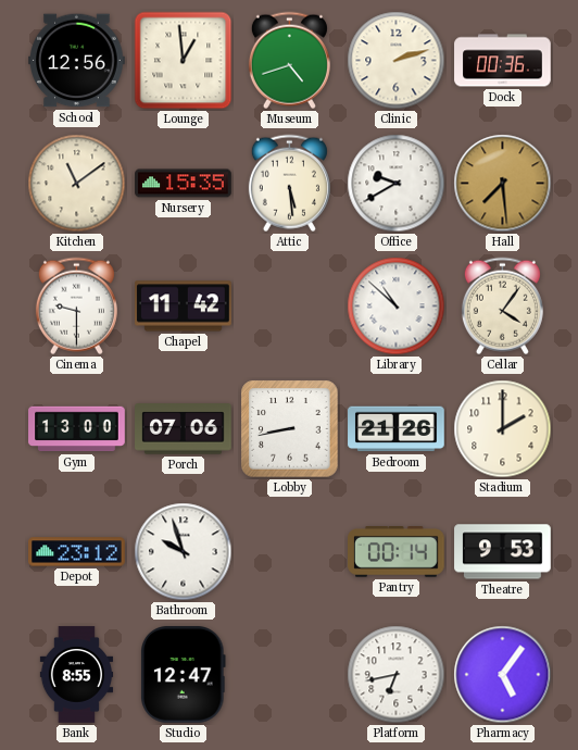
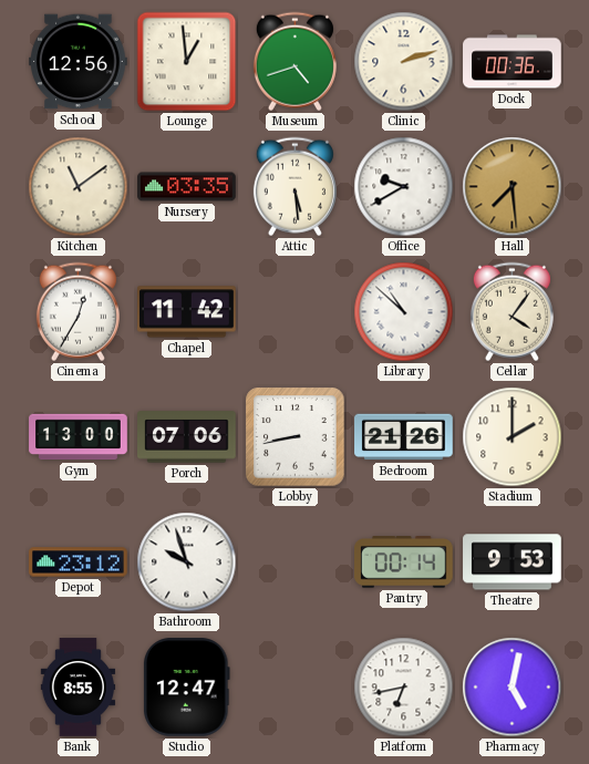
Nursery: 15:35 -> 03:35 (187, 187)
Cinema: 9:30 -> 12:35 (77, 312)
Pharmacy: 5:06 -> 5:02 (513, 688)
